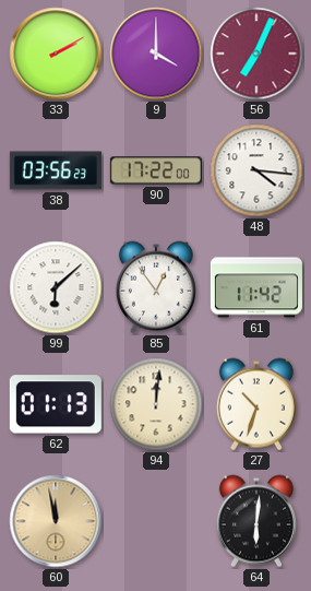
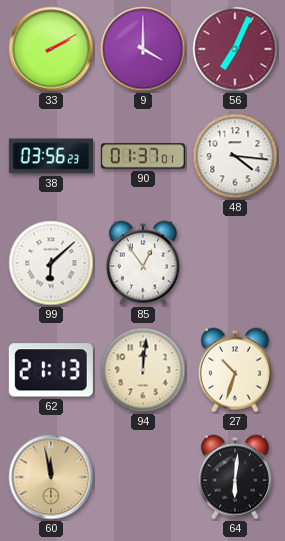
90: 17:22 -> 01:37 (143, 156)
61: 11:42 -> none (256, 287)
62: 01:13 -> 21:13 (51, 370)
